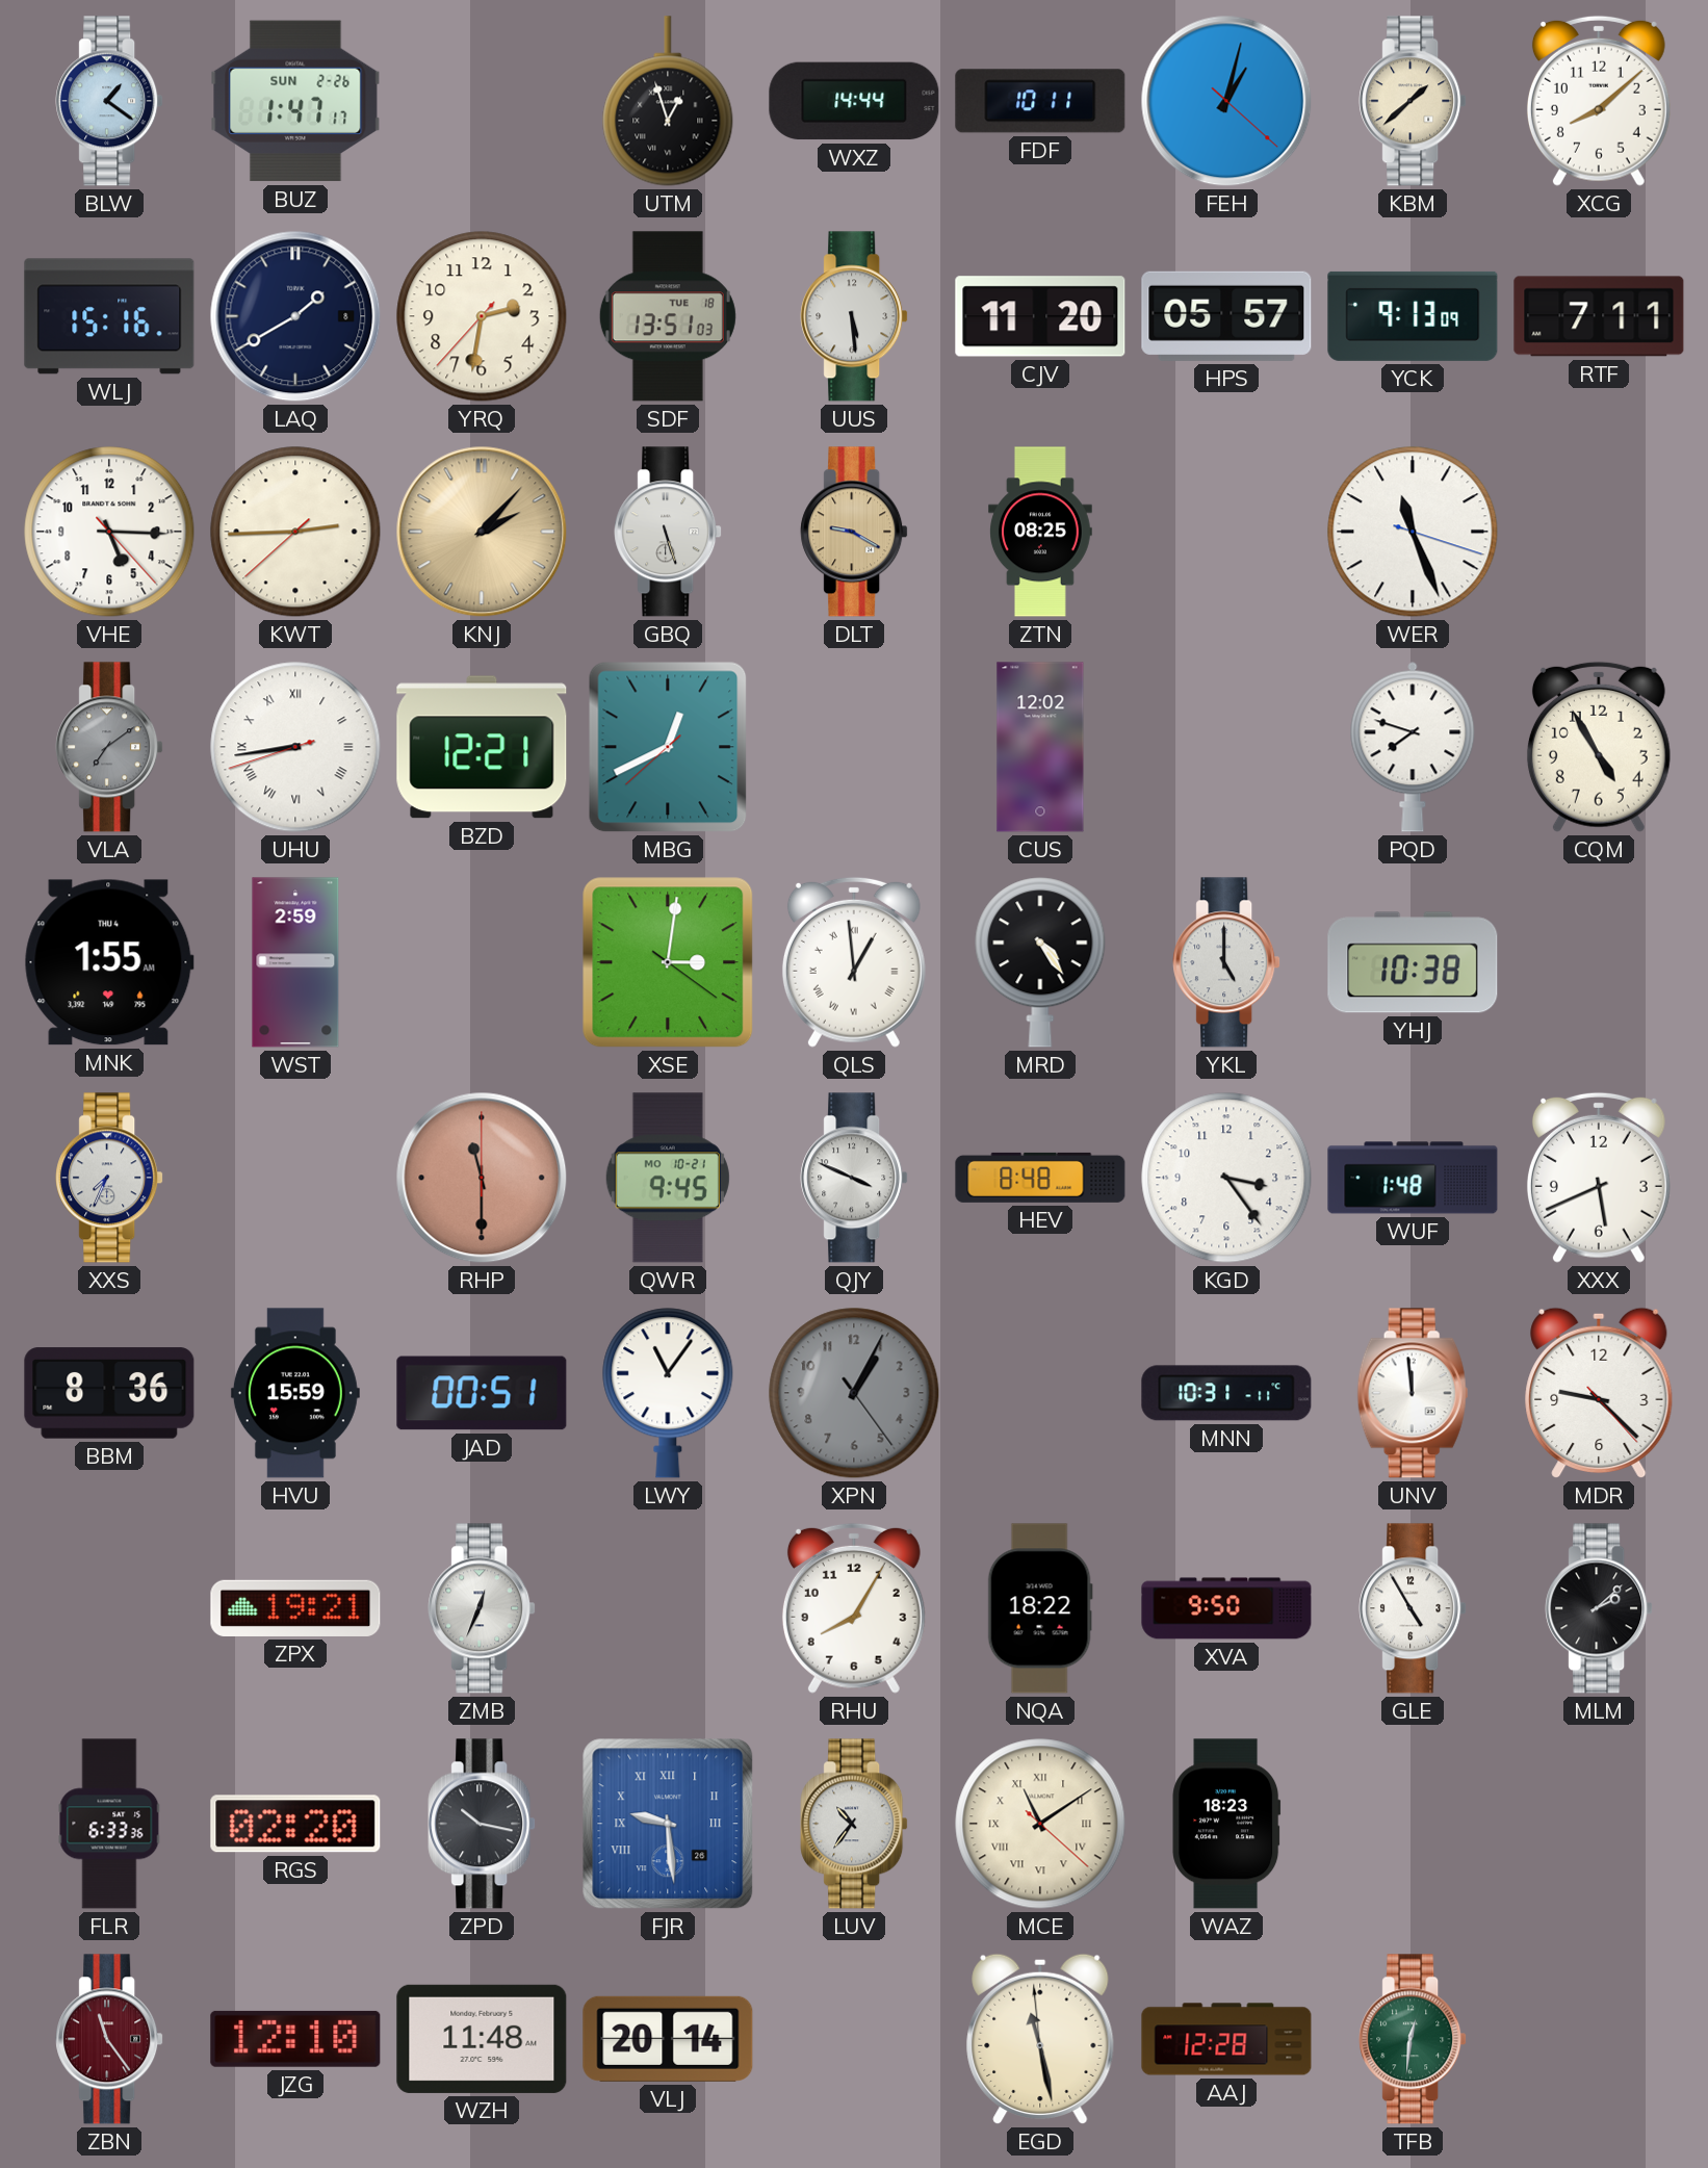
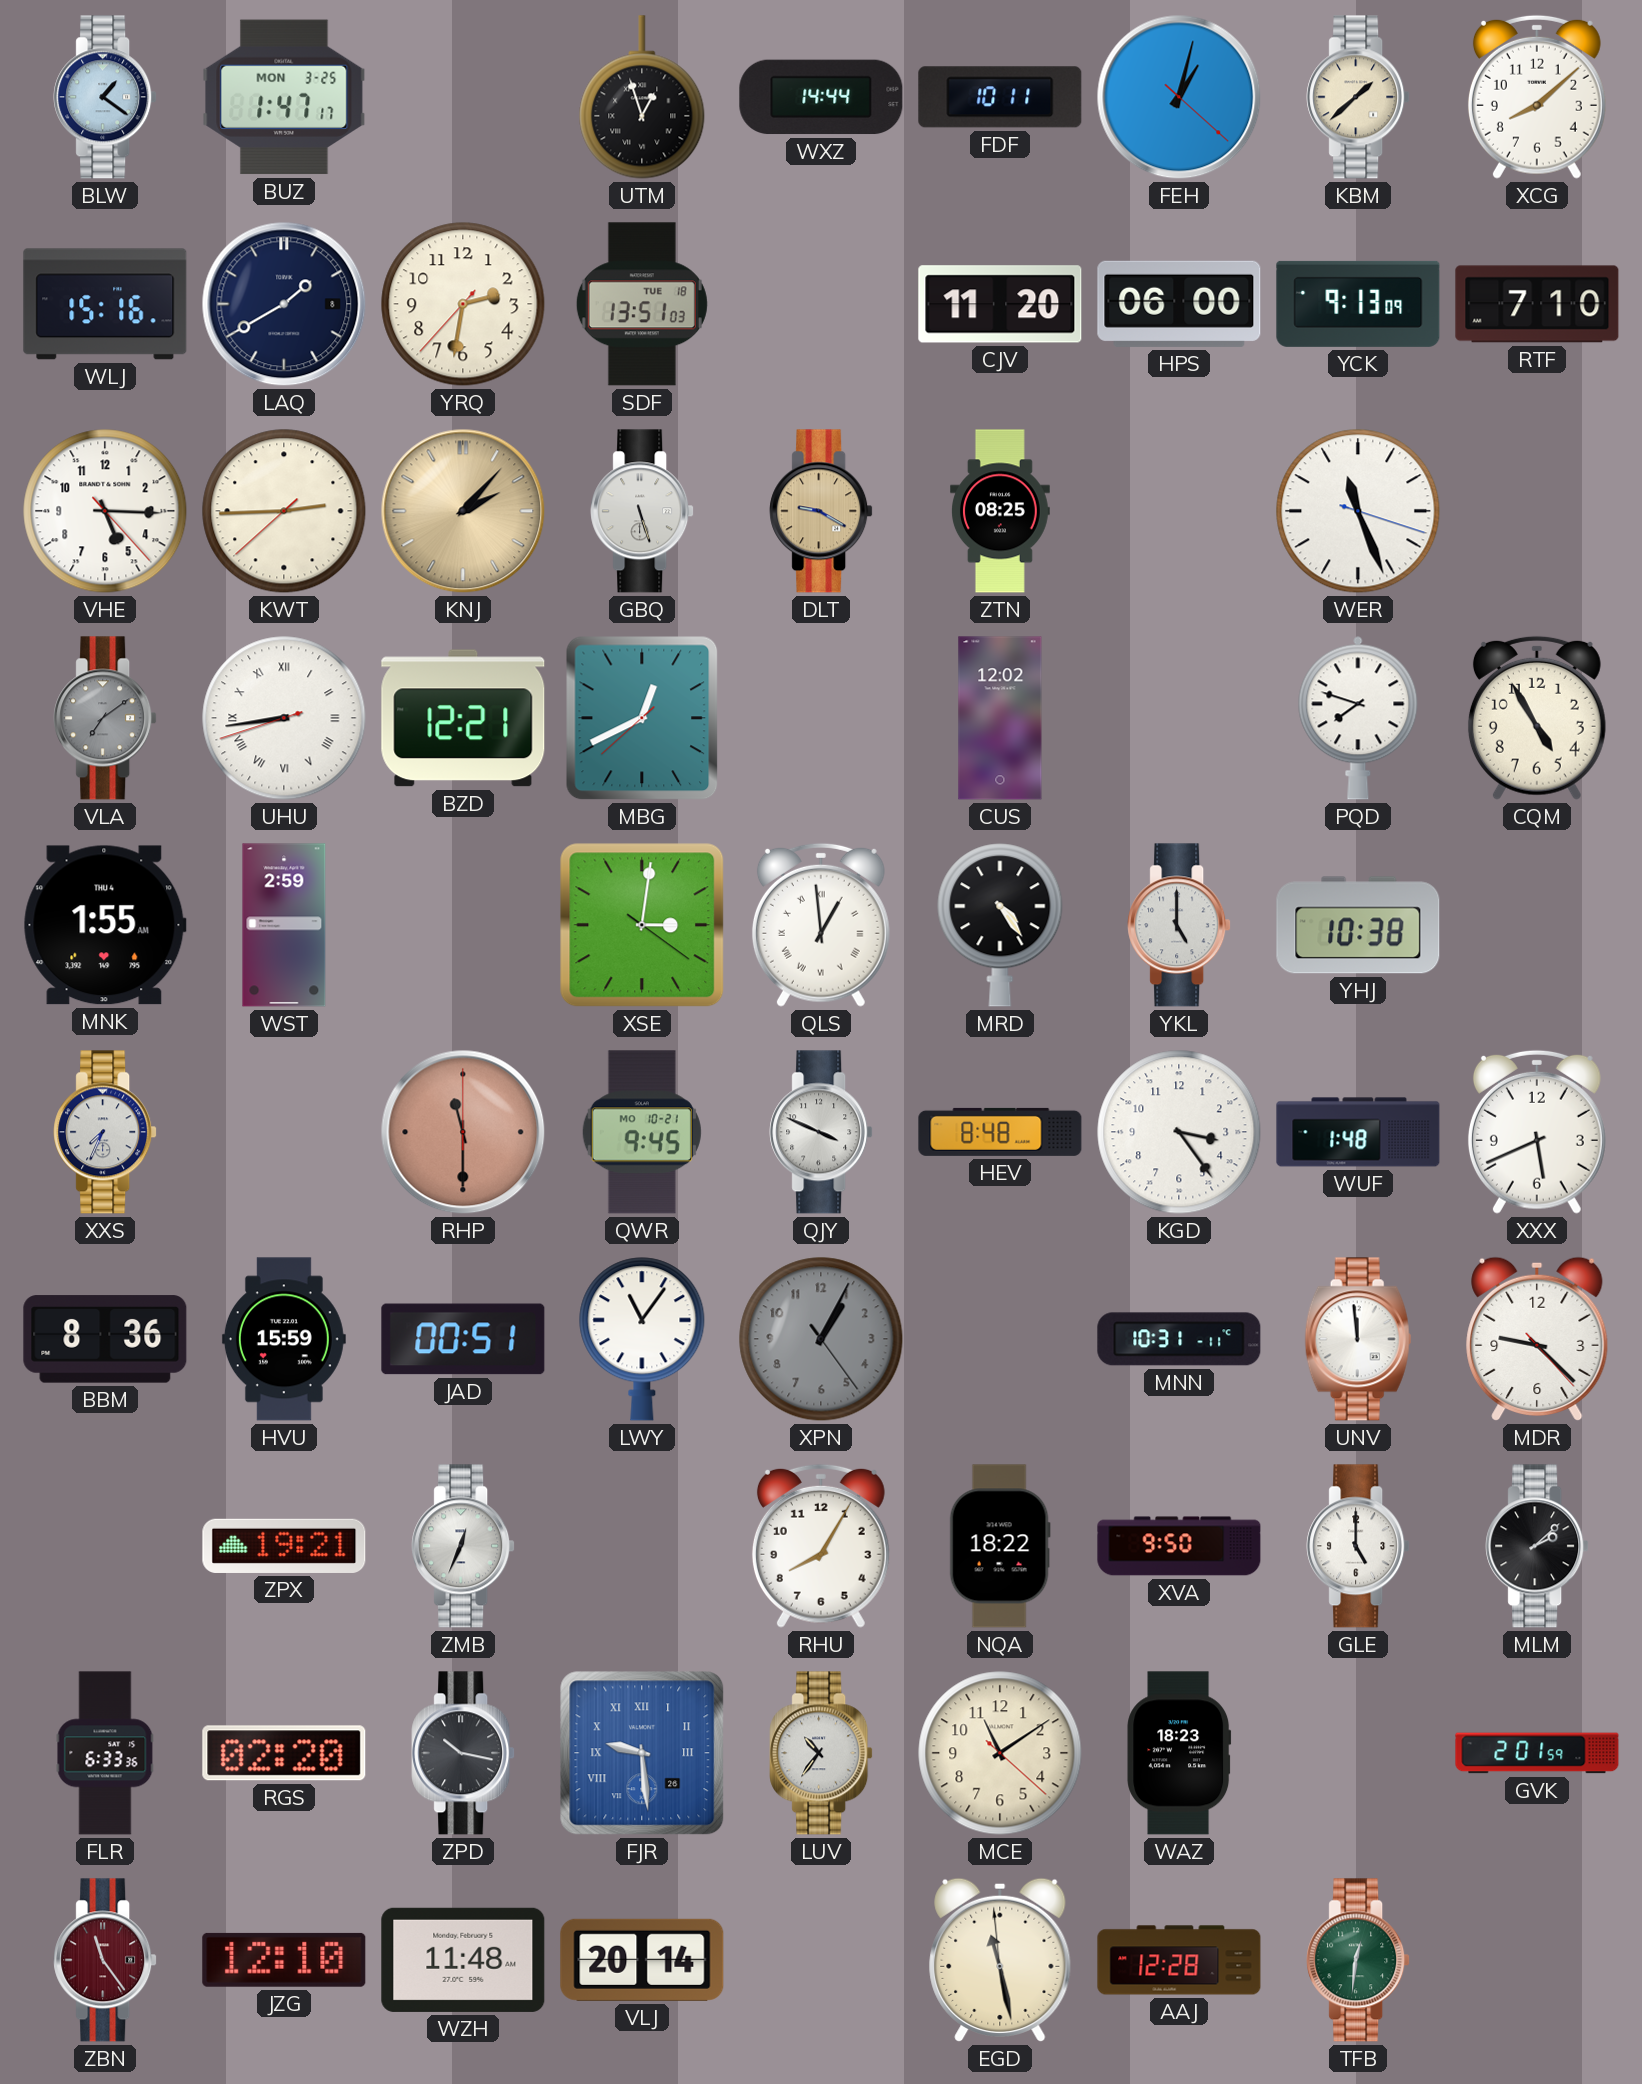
BUZ date: SUN 2-26 -> MON 3-25 (284, 97)
UUS: 5:29 -> none (854, 316)
HPS: 05:57 -> 06:00 (1179, 304)
RTF: 7:11 -> 7:10 (1537, 304)
GLE: 4:55 -> 5:00 (1358, 1546)
MCE numerals: Roman -> Arabic (1000, 1753)
GVK: none -> 2:01 (1537, 1753)
